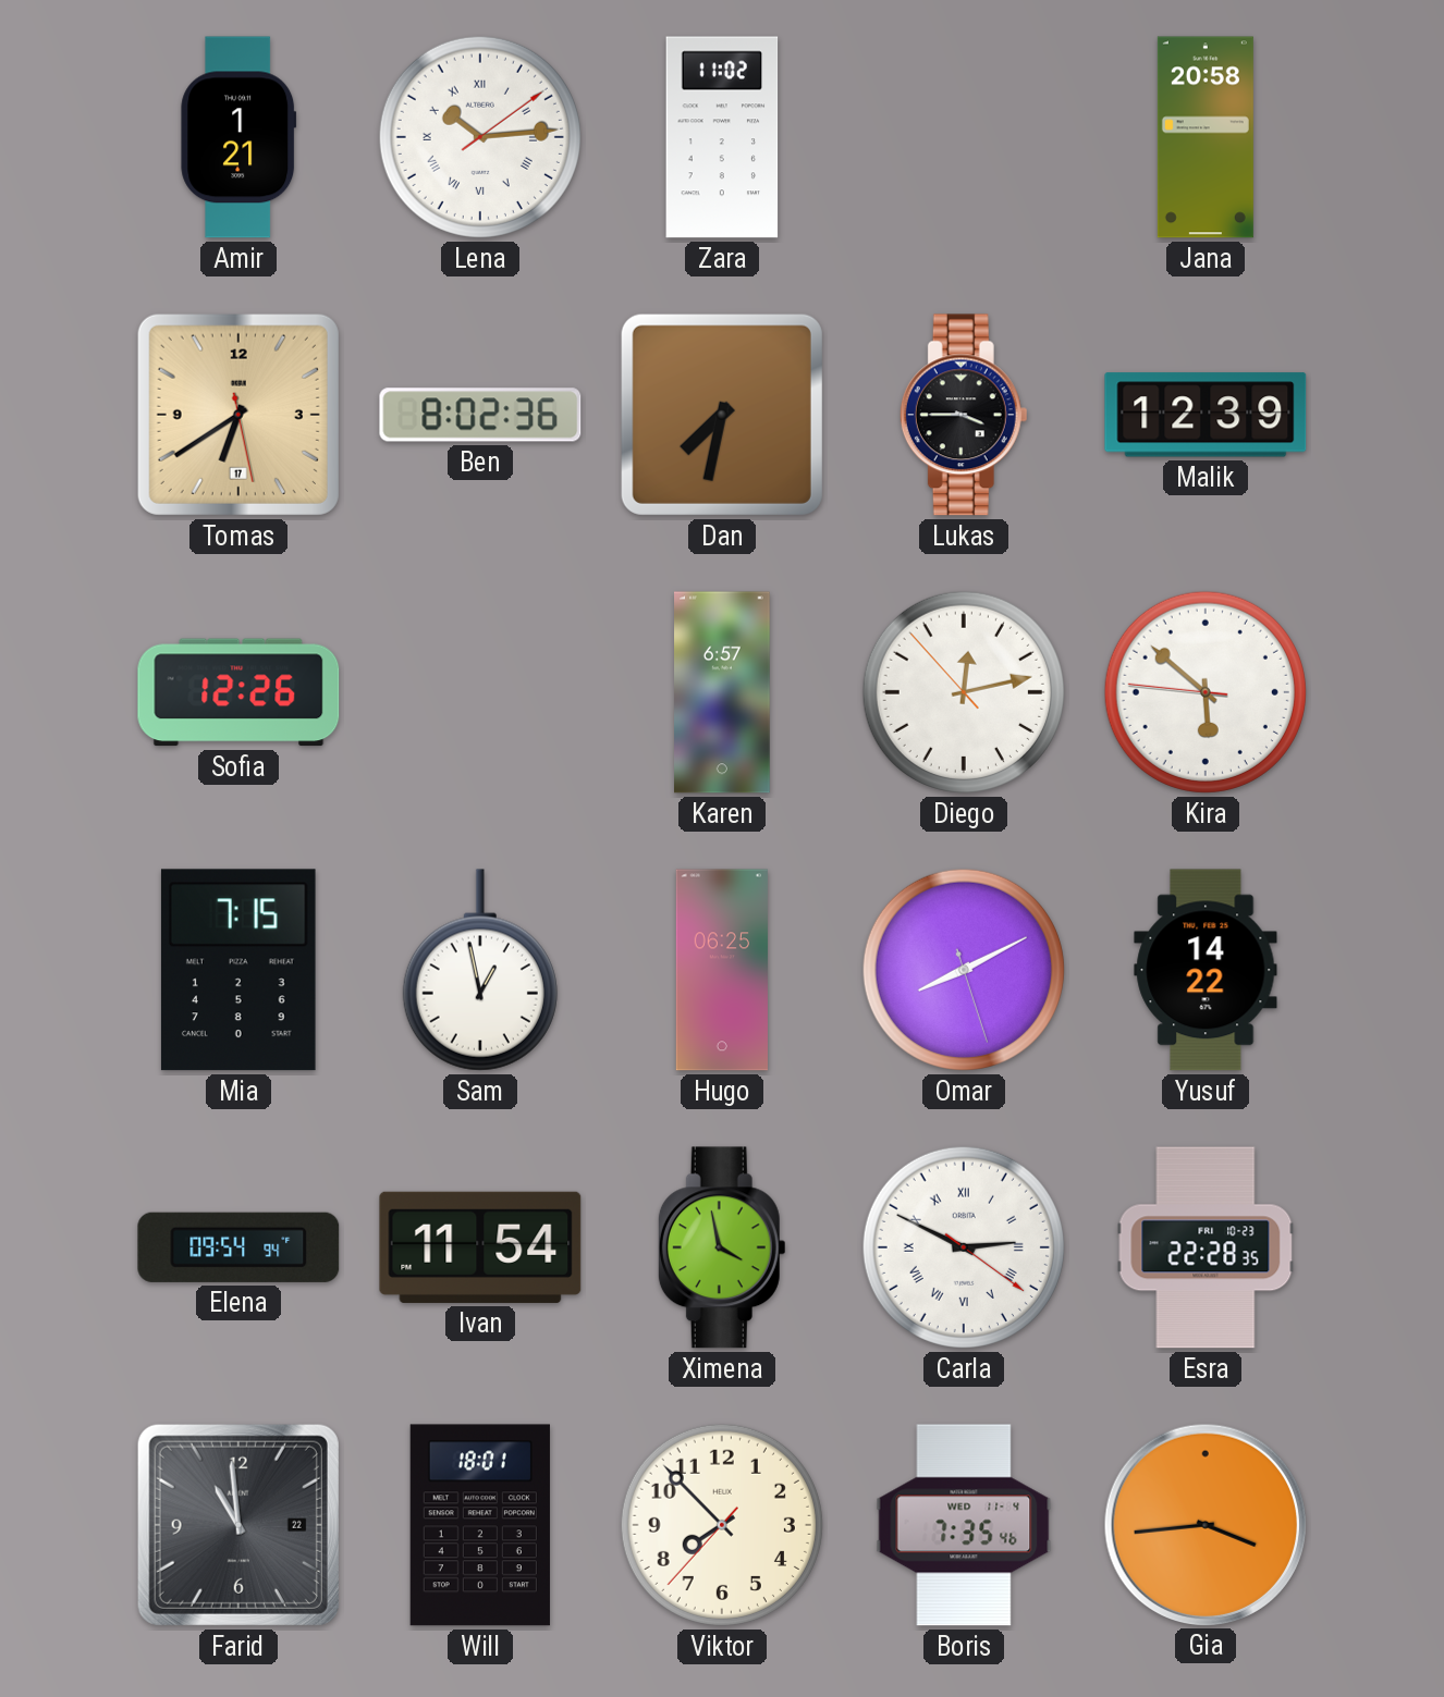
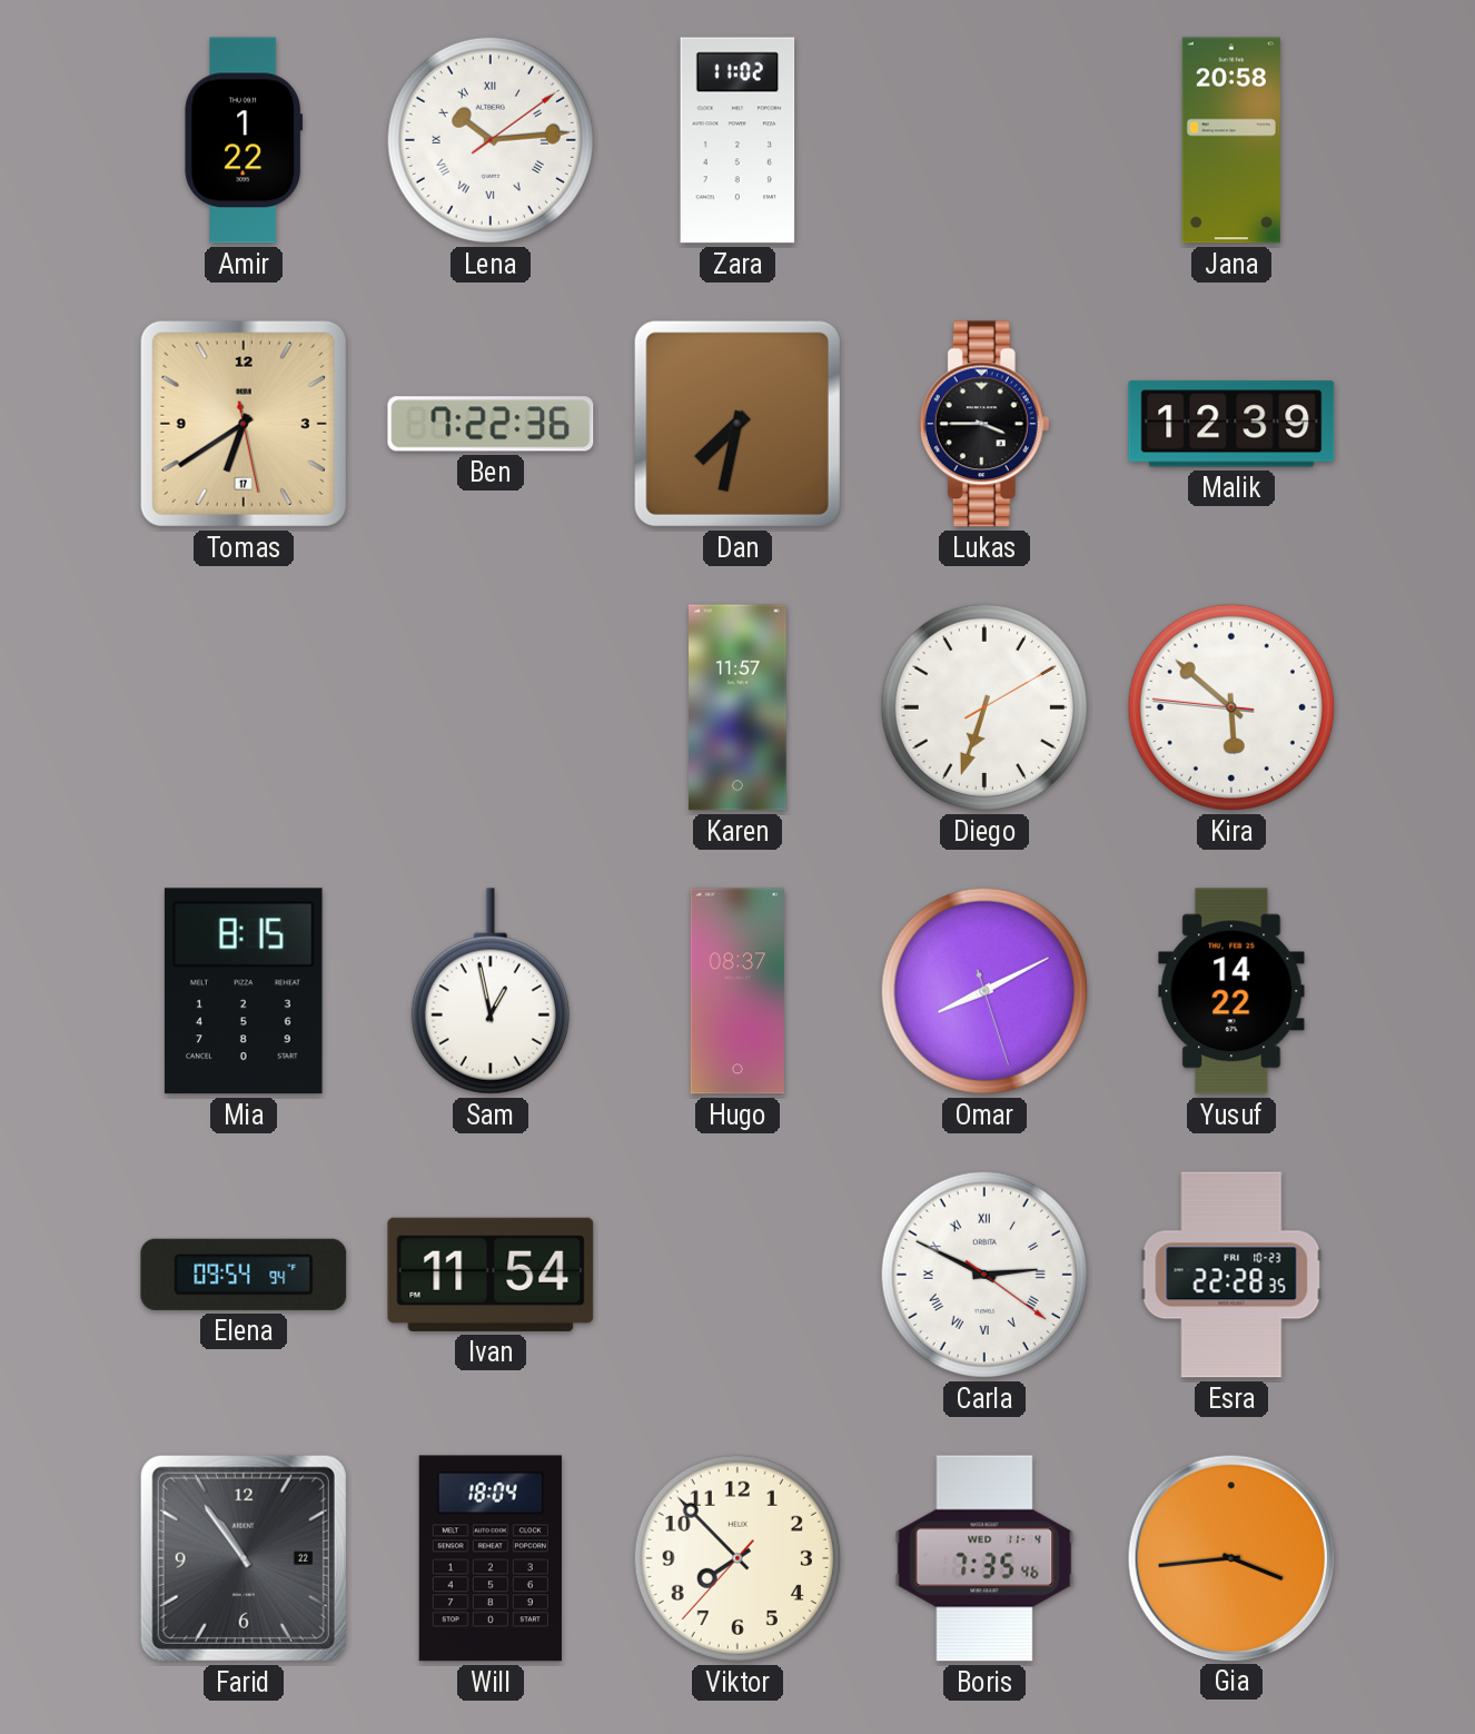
Amir: 1:21 -> 1:22 (244, 140)
Ben: 8:02 -> 7:22 (491, 424)
Sofia: 12:26 -> none (238, 692)
Karen: 6:57 -> 11:57 (739, 707)
Diego: 12:12 -> 6:33 (984, 707)
Mia: 7:15 -> 8:15 (244, 991)
Hugo: 06:25 -> 08:37 (737, 991)
Ximena: 3:58 -> none (722, 1247)
Farid: 10:59 -> 10:54 (244, 1558)
Will: 18:01 -> 18:04 (491, 1558)
